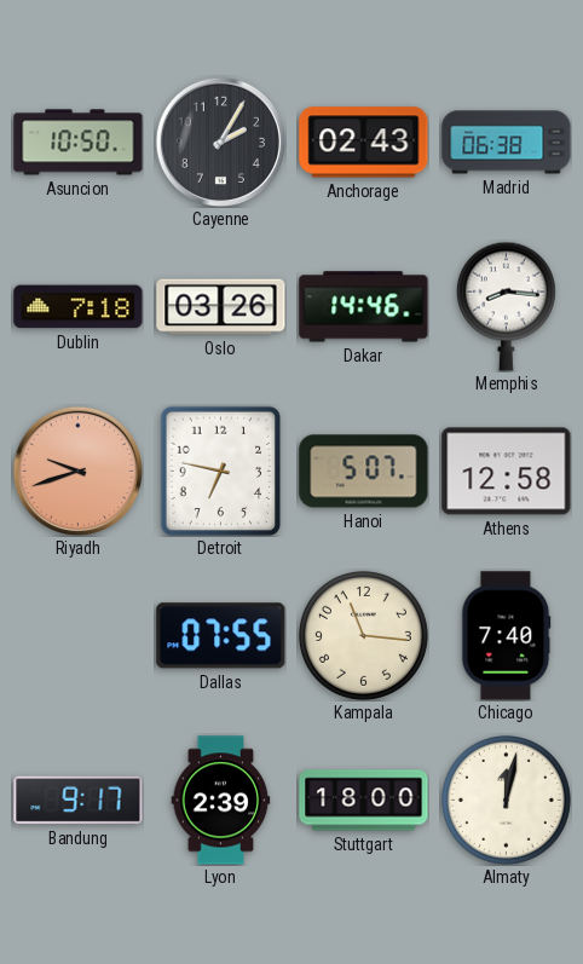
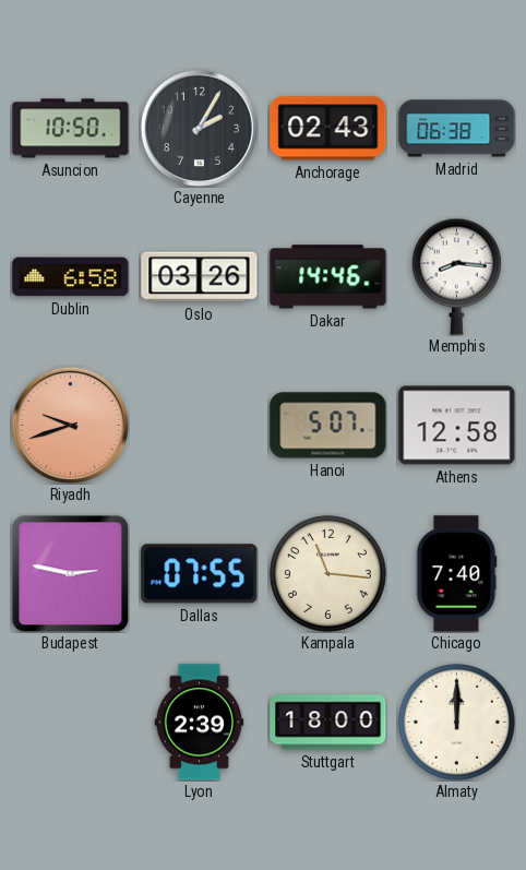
Dublin: 7:18 -> 6:58 (71, 277)
Detroit: 6:47 -> none (221, 471)
Budapest: none -> 2:47 (70, 573)
Bandung: 9:17 -> none (79, 801)
Almaty: 12:02 -> 12:00 (456, 722)
